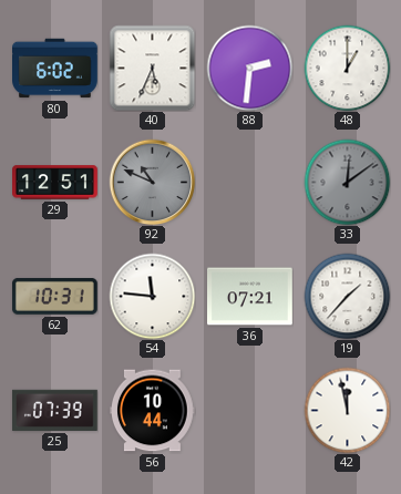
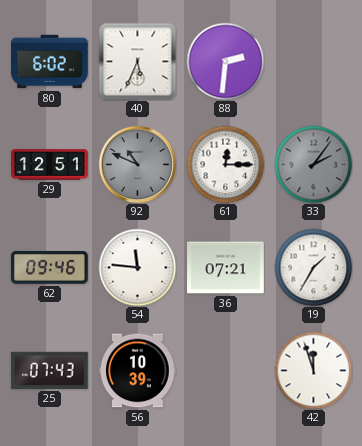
48: 1:00 -> none (347, 68)
61: none -> 12:15 (225, 164)
33: 12:09 -> 2:06 (313, 164)
62: 10:31 -> 09:46 (49, 267)
19: 1:37 -> 1:35 (313, 267)
25: 07:39 -> 07:43 (49, 370)
56: 10:44 -> 10:39 (138, 371)
42: 11:58 -> 11:57 (313, 370)
